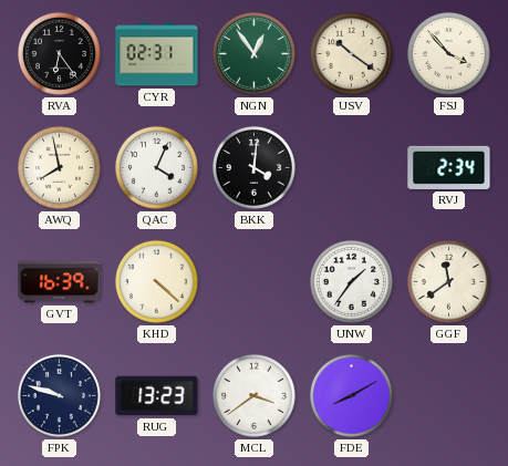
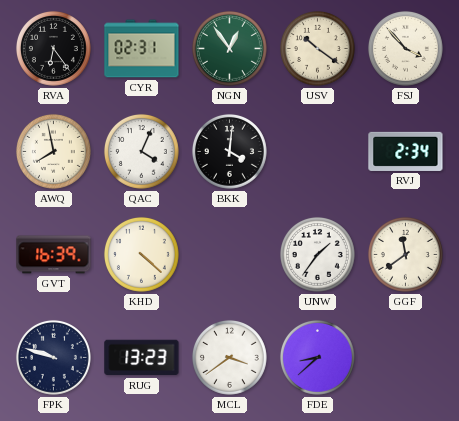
FDE: 8:10 -> 8:38 (317, 357)
